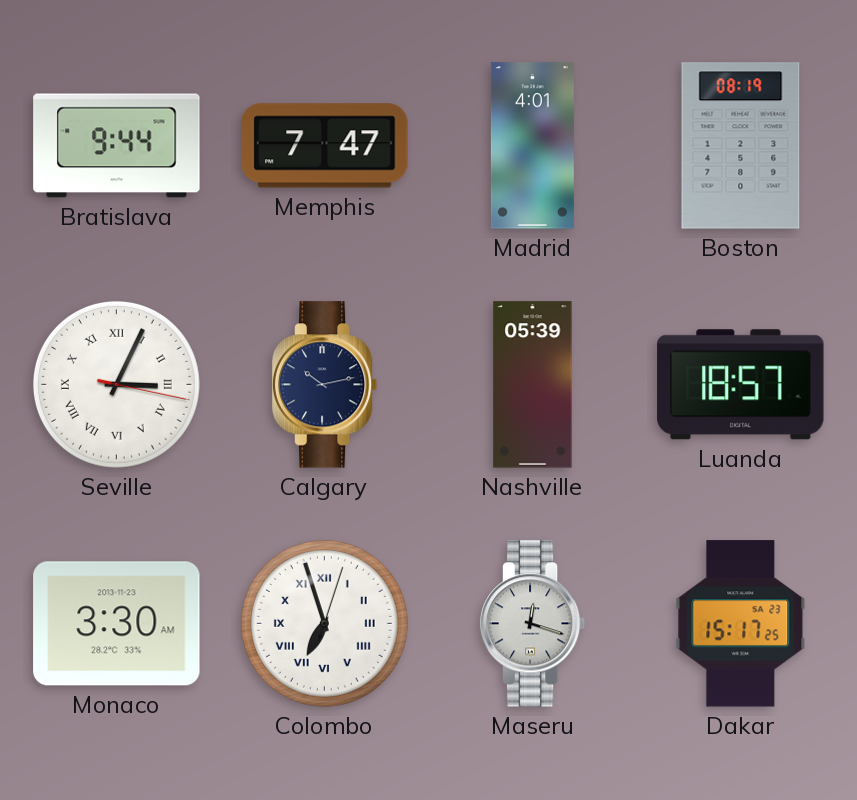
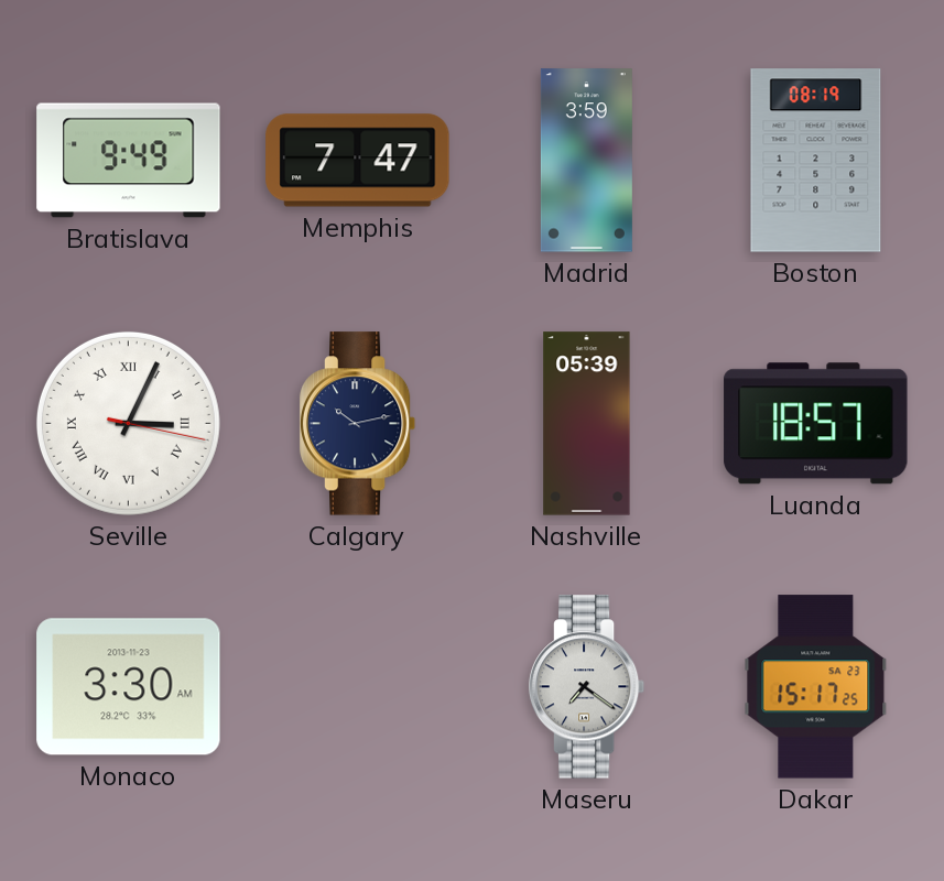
Bratislava: 9:44 -> 9:49 (129, 161)
Madrid: 4:01 -> 3:59 (586, 161)
Colombo: 6:57 -> none (324, 623)
Maseru: 12:18 -> 7:21 (587, 687)
